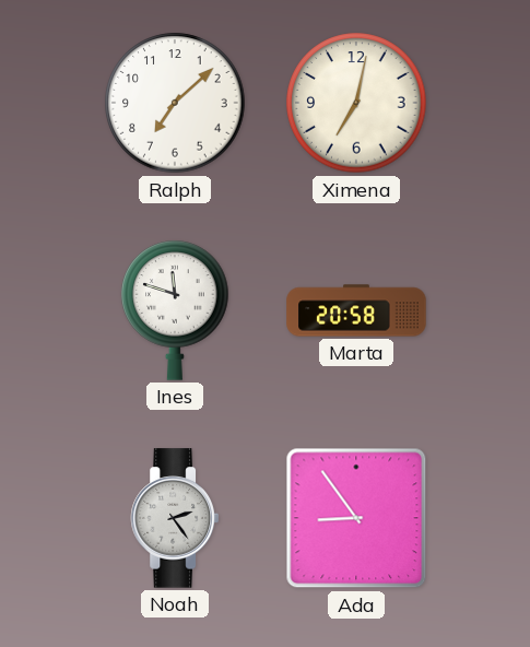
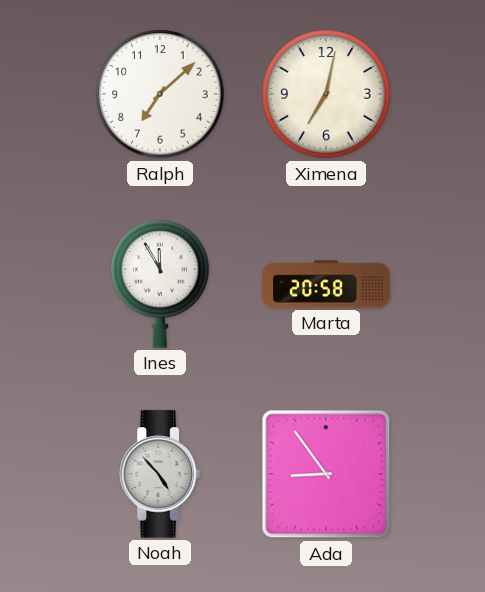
Ines: 11:48 -> 11:55 (160, 284)
Noah: 2:24 -> 4:53 (159, 474)
